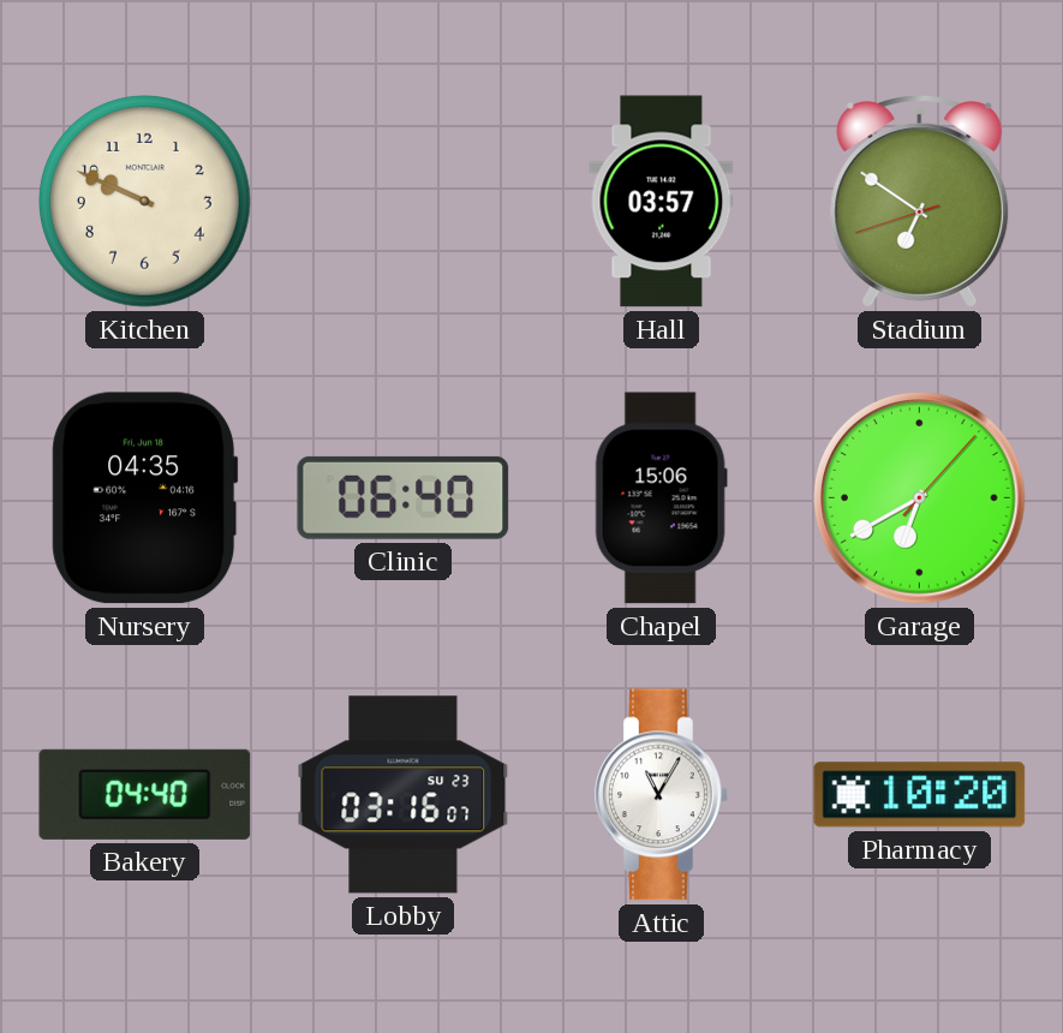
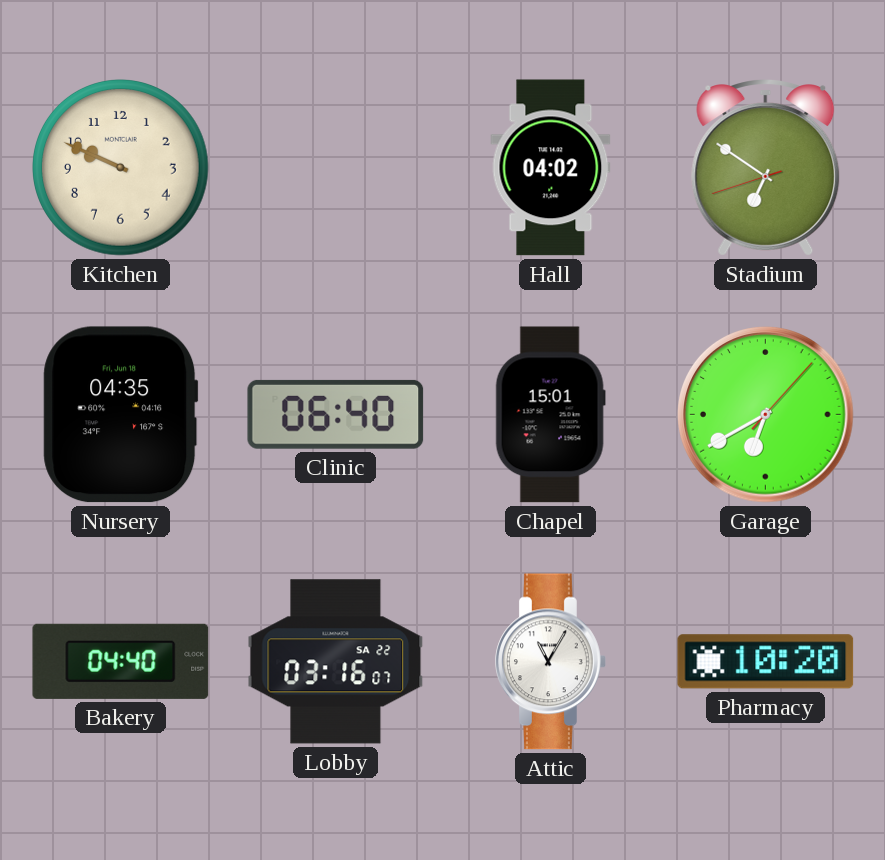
Hall: 03:57 -> 04:02 (551, 168)
Chapel: 15:06 -> 15:01 (550, 415)
Lobby date: SU 23 -> SA 22 (336, 662)
